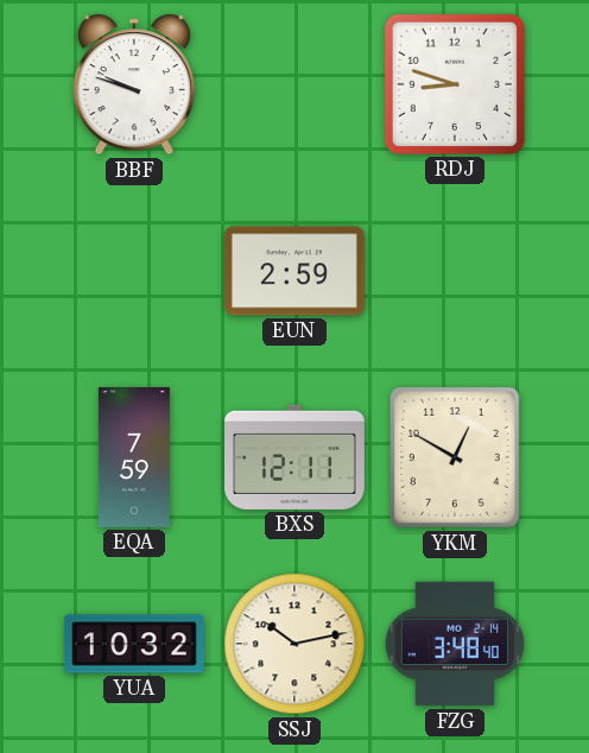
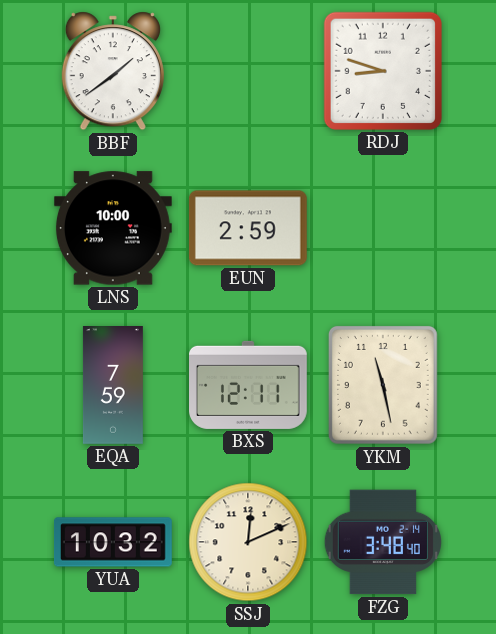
BBF: 9:48 -> 1:39 (113, 71)
LNS: none -> 10:00 (113, 228)
YKM: 12:50 -> 11:28 (383, 385)
SSJ: 10:13 -> 12:11 (248, 542)
